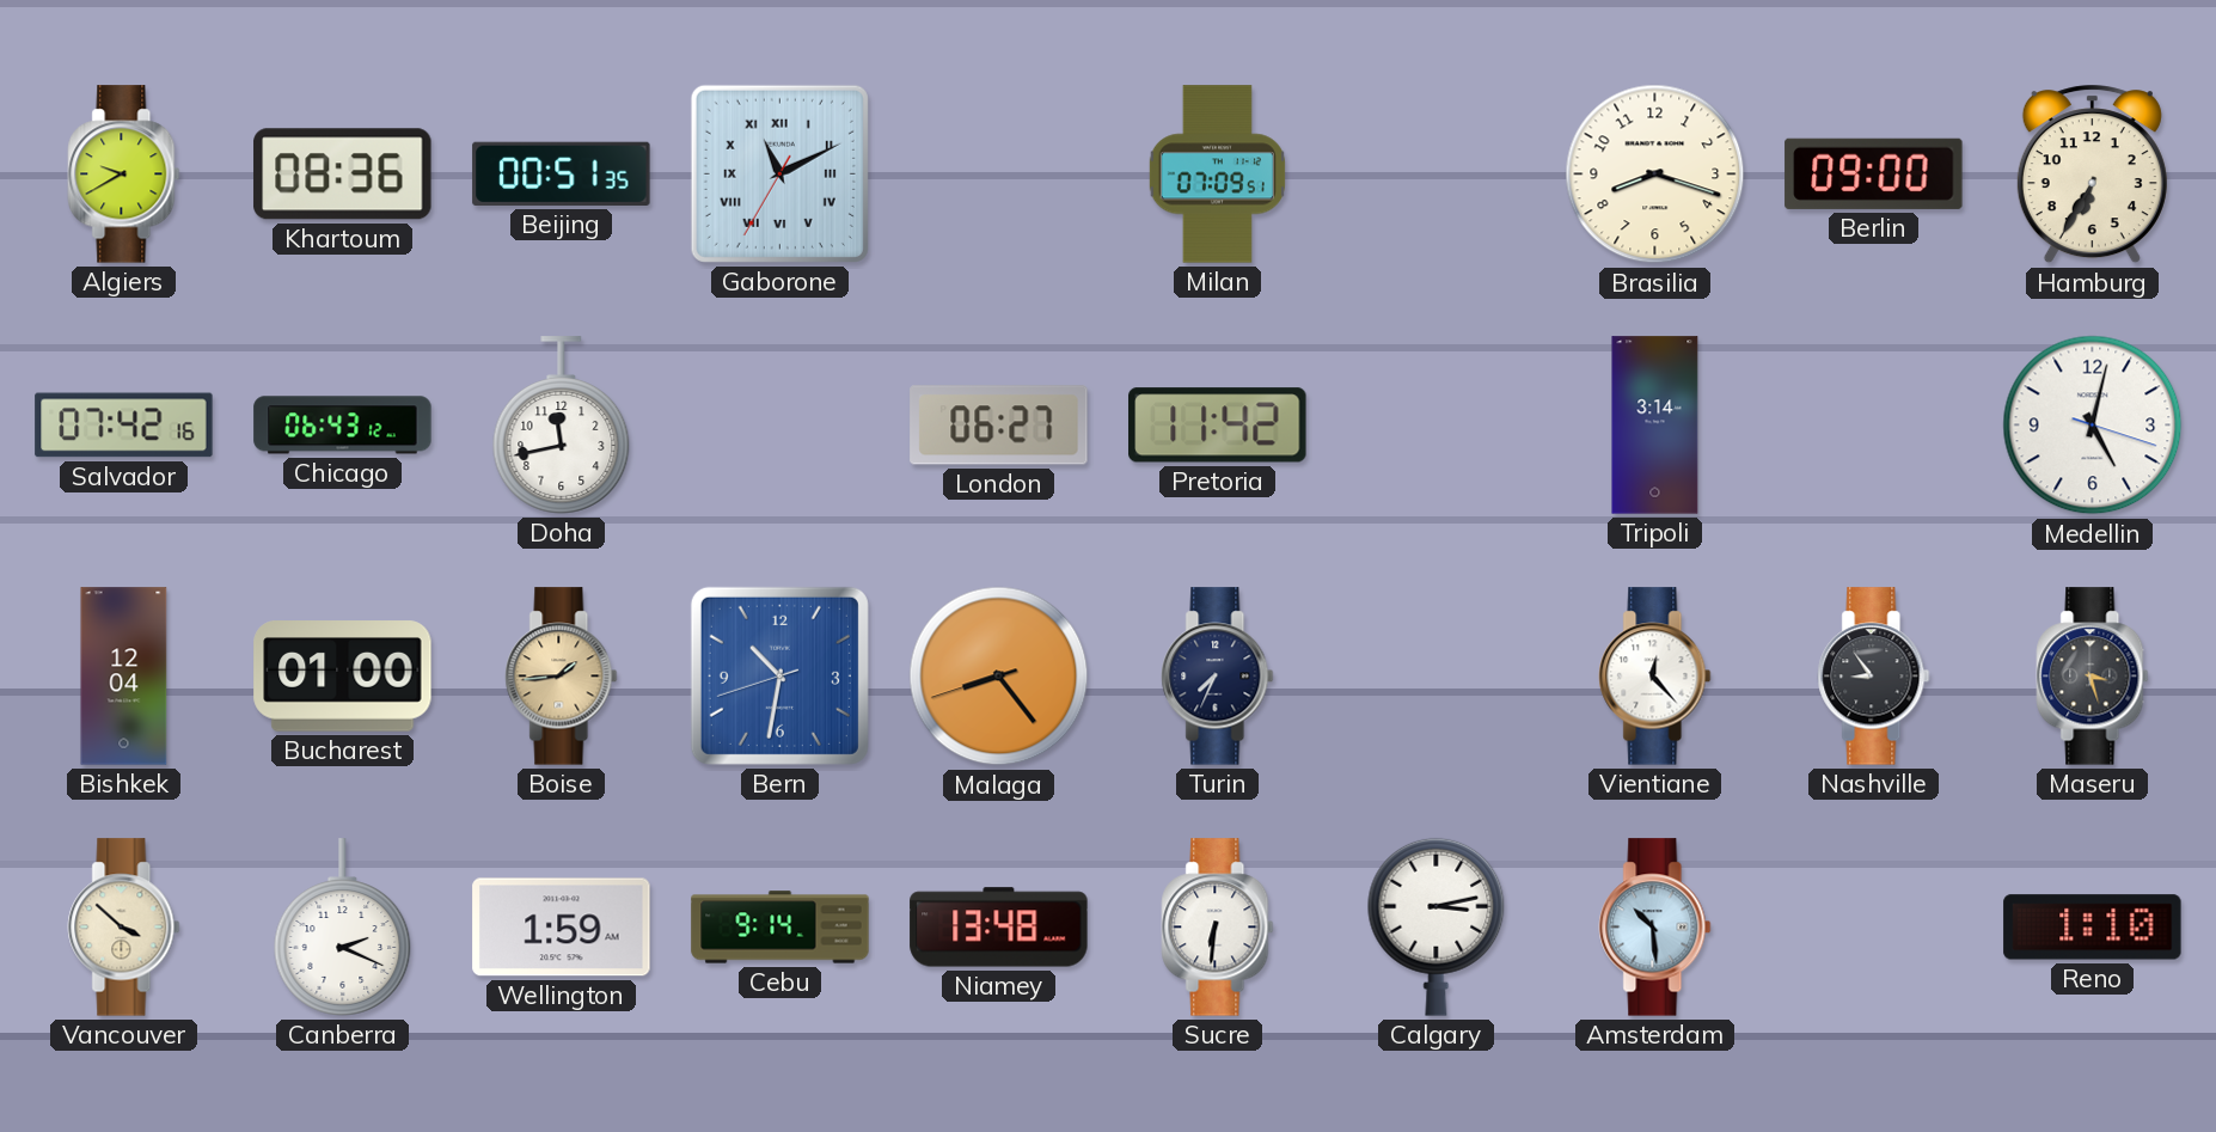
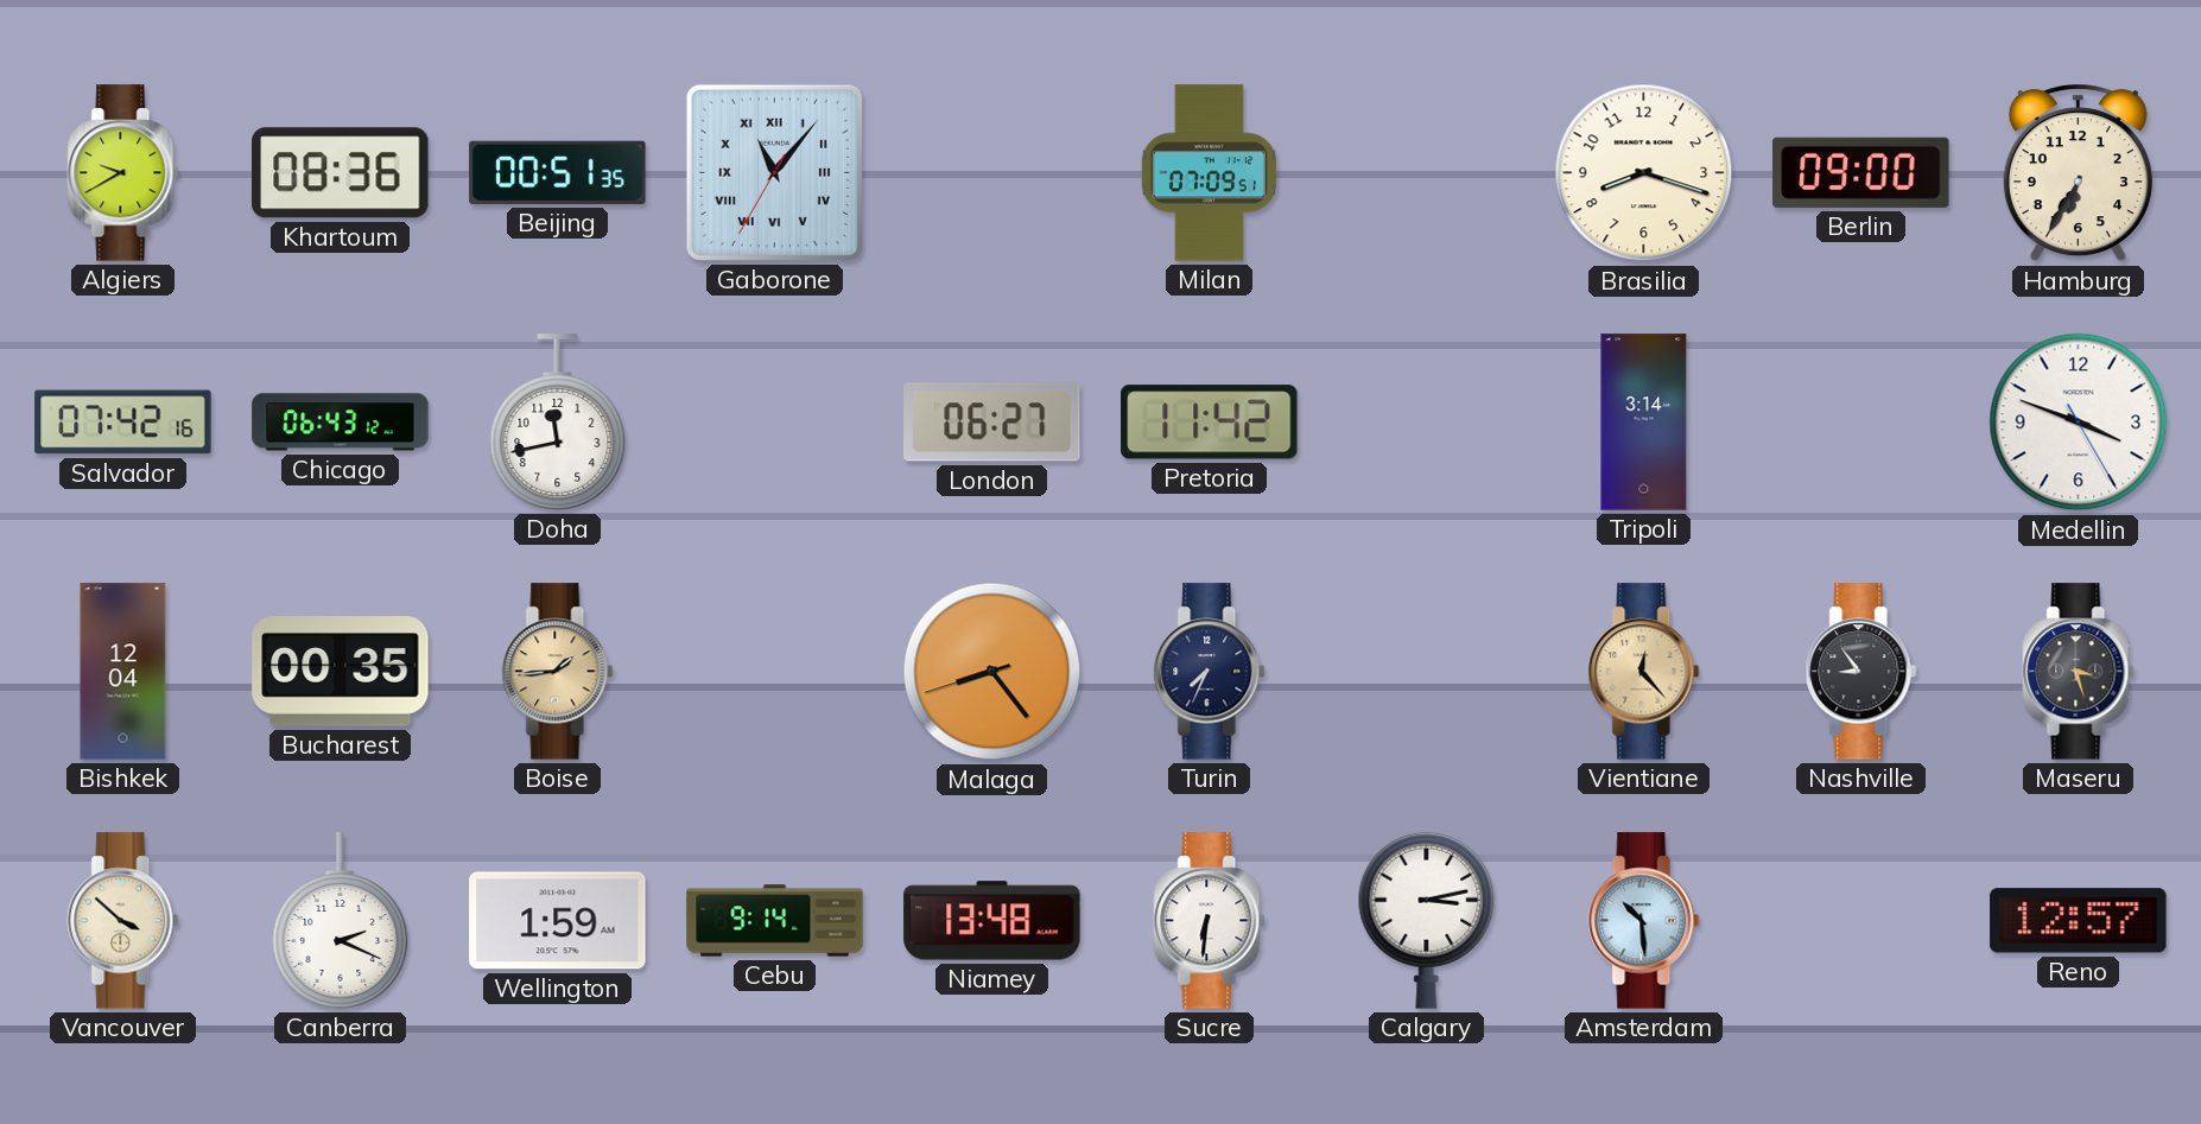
Gaborone: 11:10 -> 11:06 (774, 172)
Medellin: 5:02 -> 3:48 (2079, 423)
Bucharest: 01:00 -> 00:35 (341, 672)
Bern: 10:31 -> none (779, 675)
Vientiane dial: white -> champagne (1644, 672)
Reno: 1:10 -> 12:57 (2079, 921)
